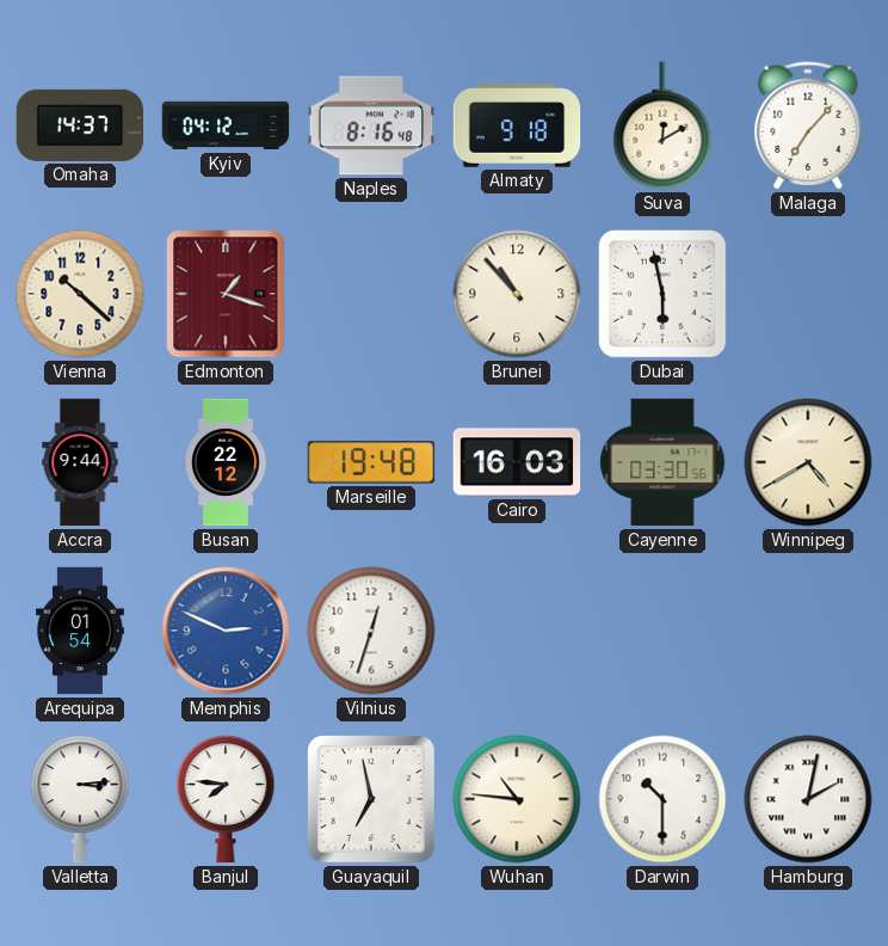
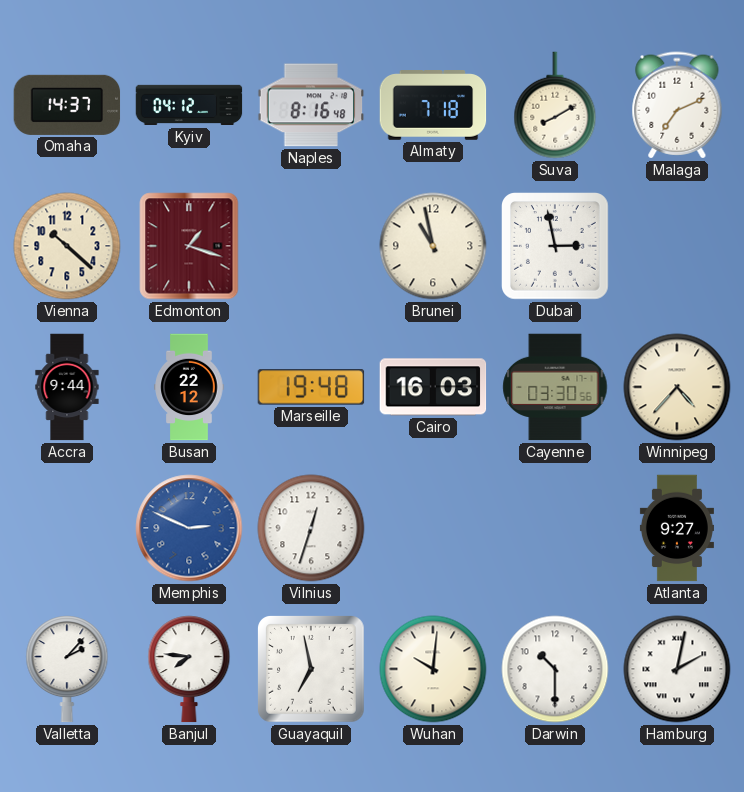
Almaty: 9:18 -> 7:18 (433, 105)
Suva: 12:10 -> 8:10 (555, 105)
Malaga: 7:07 -> 7:11 (677, 105)
Brunei: 10:53 -> 10:58 (433, 246)
Dubai: 5:58 -> 2:58 (556, 247)
Winnipeg: 4:40 -> 4:37 (677, 387)
Arequipa: 01:54 -> none (80, 631)
Atlanta: none -> 9:27 (677, 528)
Valletta: 3:14 -> 2:07 (67, 669)
Wuhan: 10:46 -> 10:01 (433, 669)
